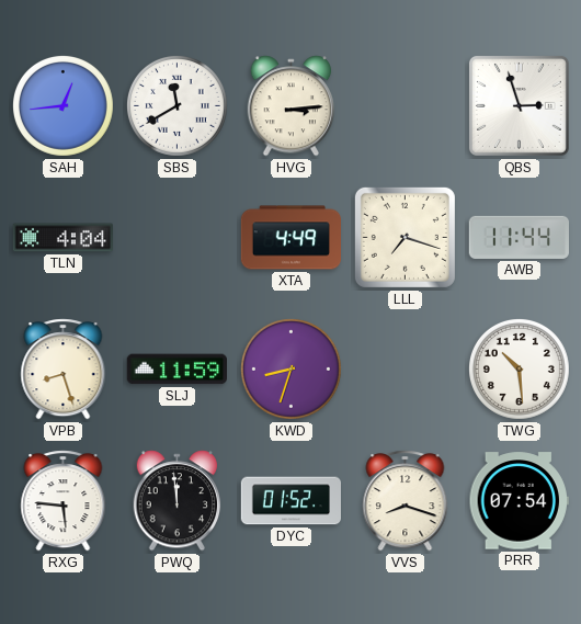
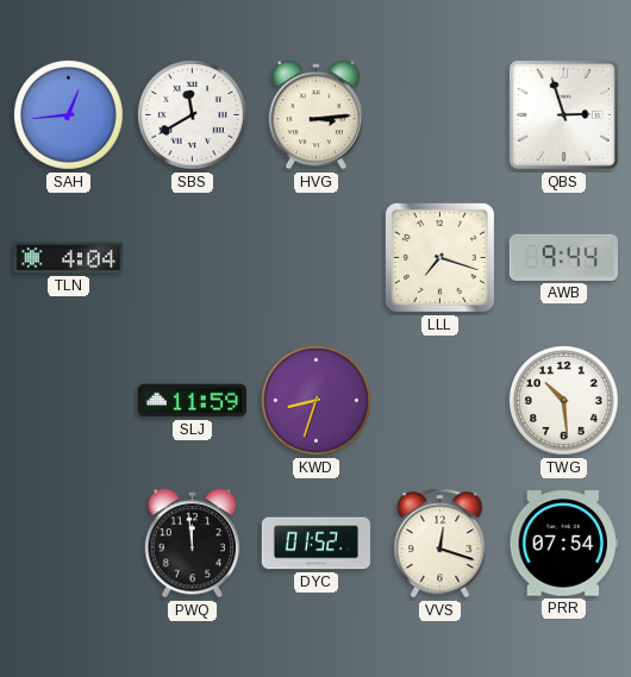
XTA: 4:49 -> none (290, 238)
AWB: 11:44 -> 9:44 (563, 257)
VPB: 8:27 -> none (64, 370)
RXG: 5:46 -> none (64, 501)
VVS: 8:18 -> 12:18 (441, 544)
